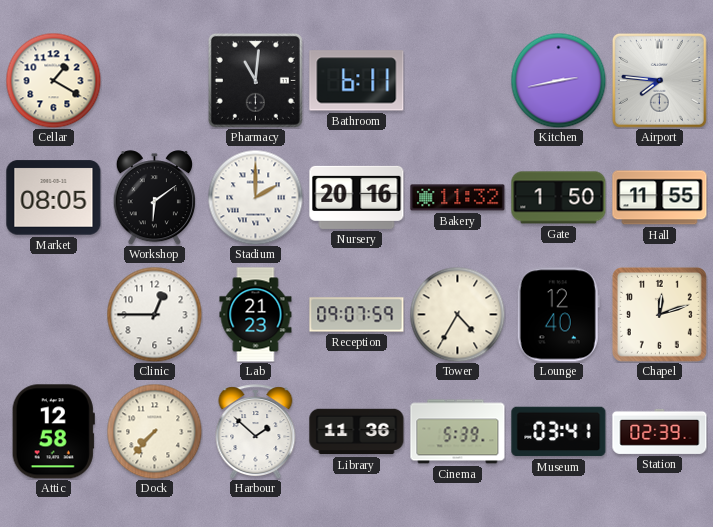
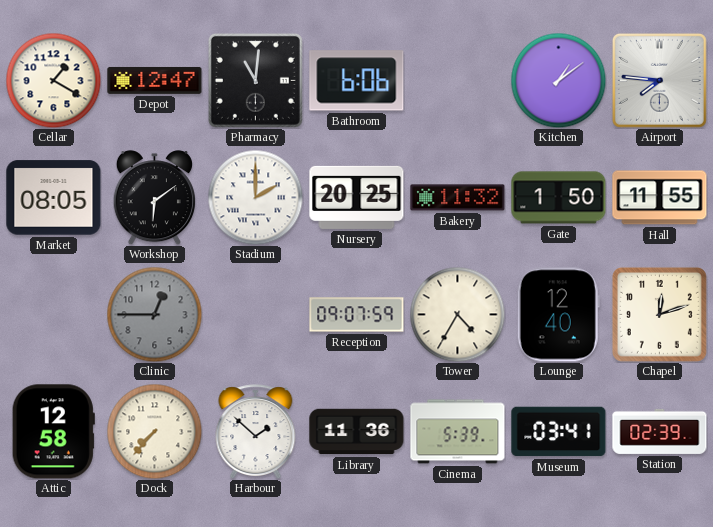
Depot: none -> 12:47 (155, 80)
Bathroom: 6:11 -> 6:06 (357, 81)
Kitchen: 2:43 -> 1:09 (558, 80)
Nursery: 20:16 -> 20:25 (357, 197)
Clinic dial: white -> grey (154, 314)
Lab: 21:23 -> none (256, 315)
